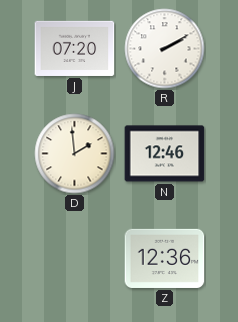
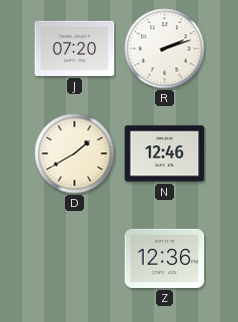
R: 2:10 -> 2:12 (165, 49)
D: 1:59 -> 1:40 (75, 154)
